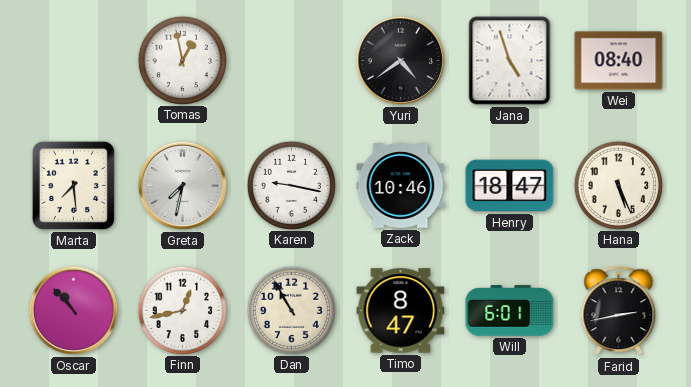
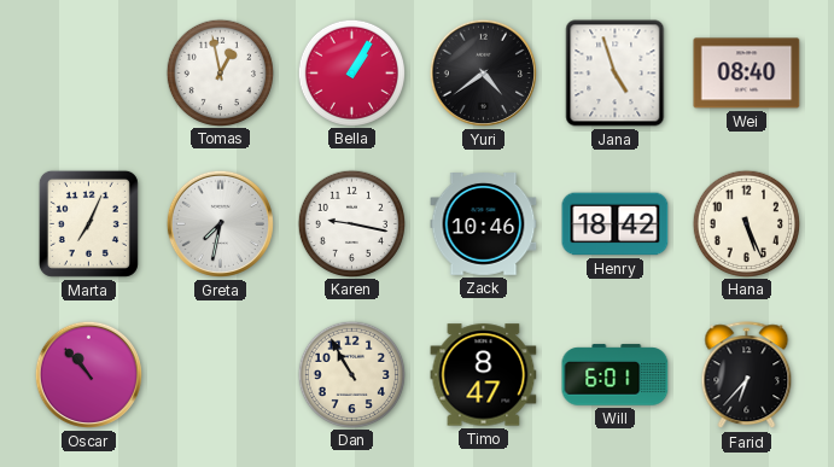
Bella: none -> 1:05 (351, 72)
Marta: 7:29 -> 7:04 (88, 223)
Henry: 18:47 -> 18:42 (616, 224)
Finn: 12:43 -> none (182, 310)
Farid: 2:43 -> 6:37 (747, 375)
